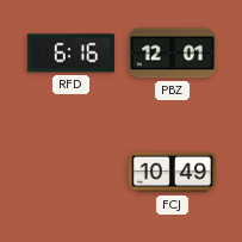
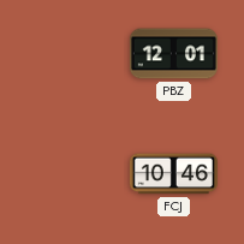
RFD: 6:16 -> none (70, 54)
FCJ: 10:49 -> 10:46 (173, 174)
